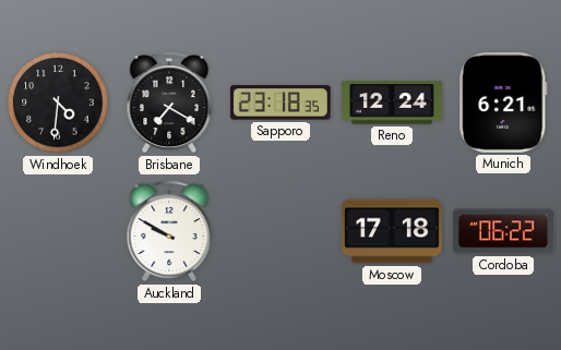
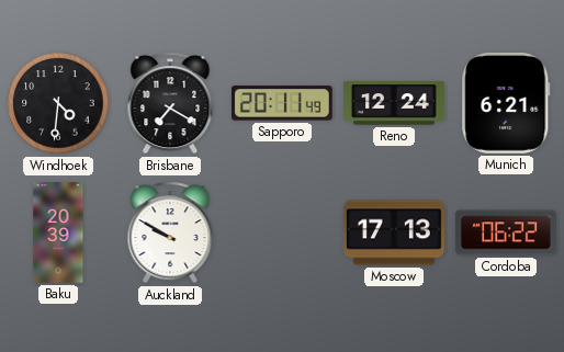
Sapporo: 23:18 -> 20:11 (282, 103)
Baku: none -> 20:39 (58, 234)
Moscow: 17:18 -> 17:13 (394, 232)
